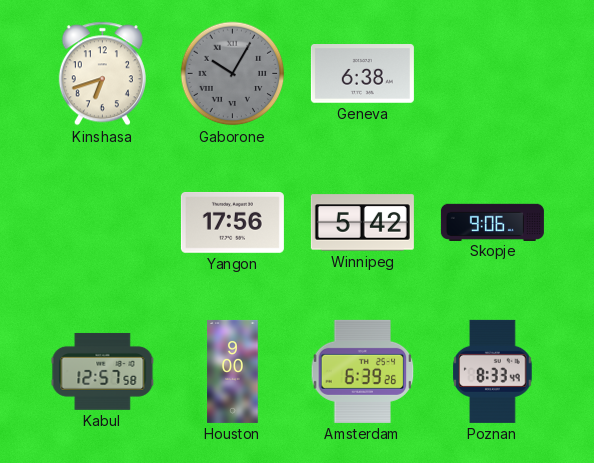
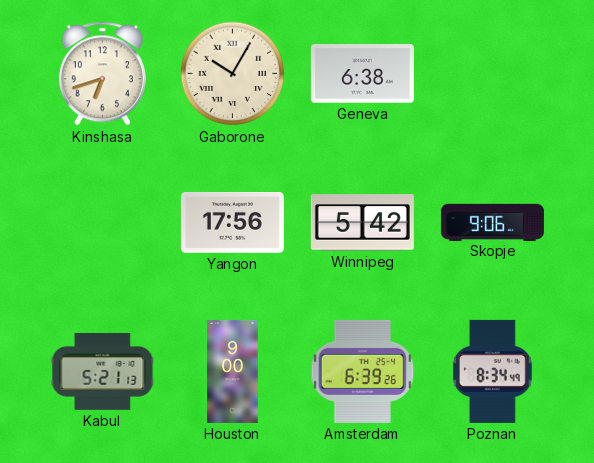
Gaborone dial: grey -> cream (233, 74)
Kabul: 12:57 -> 5:21 (103, 371)
Poznan: 8:33 -> 8:34 (493, 371)
